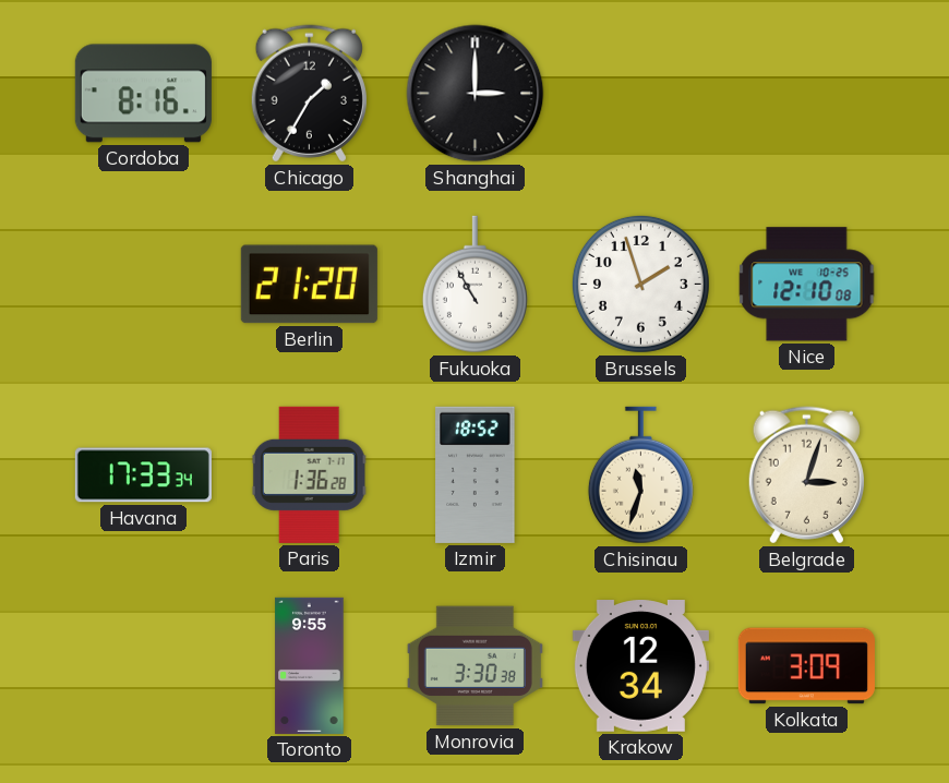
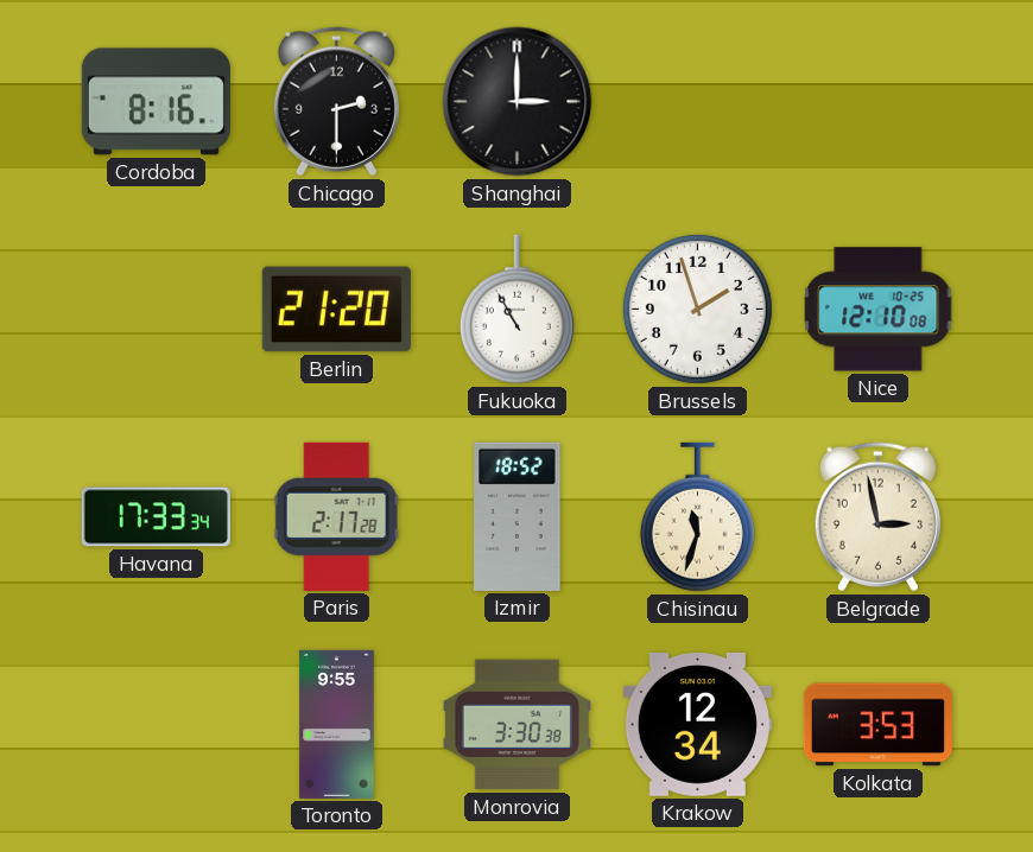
Chicago: 1:35 -> 2:30 (336, 102)
Paris: 1:36 -> 2:17 (336, 516)
Belgrade: 3:03 -> 2:58 (877, 517)
Kolkata: 3:09 -> 3:53 (877, 725)
